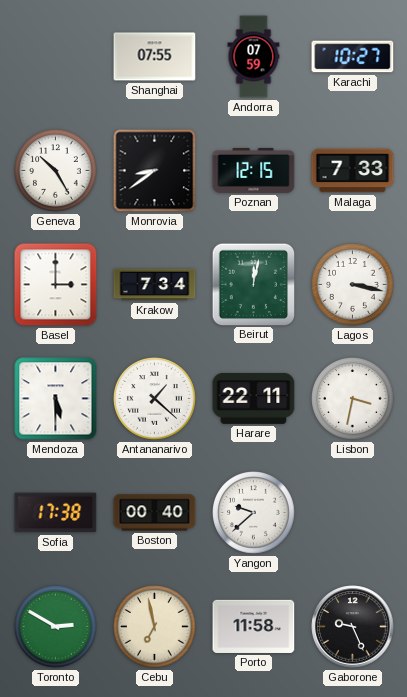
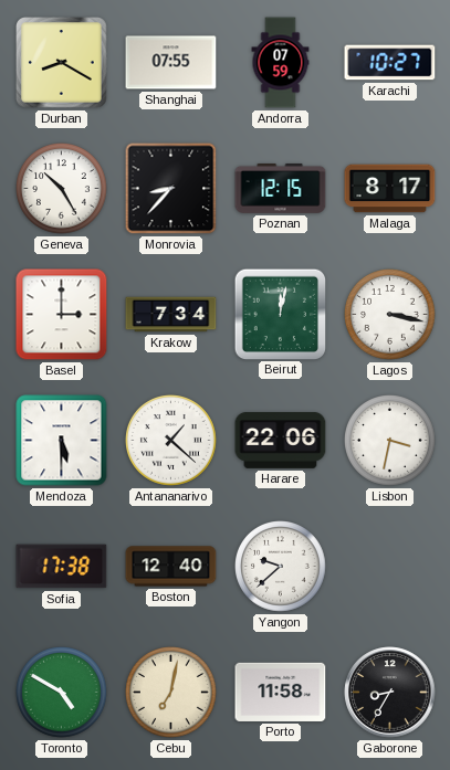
Durban: none -> 8:20 (62, 63)
Monrovia: 8:39 -> 8:37 (171, 189)
Malaga: 7:33 -> 8:17 (390, 189)
Harare: 22:11 -> 22:06 (281, 441)
Boston: 00:40 -> 12:40 (171, 567)
Toronto: 2:50 -> 4:50 (62, 693)
Cebu: 6:58 -> 7:02 (171, 693)
Gaborone: 9:26 -> 8:35 (390, 693)
